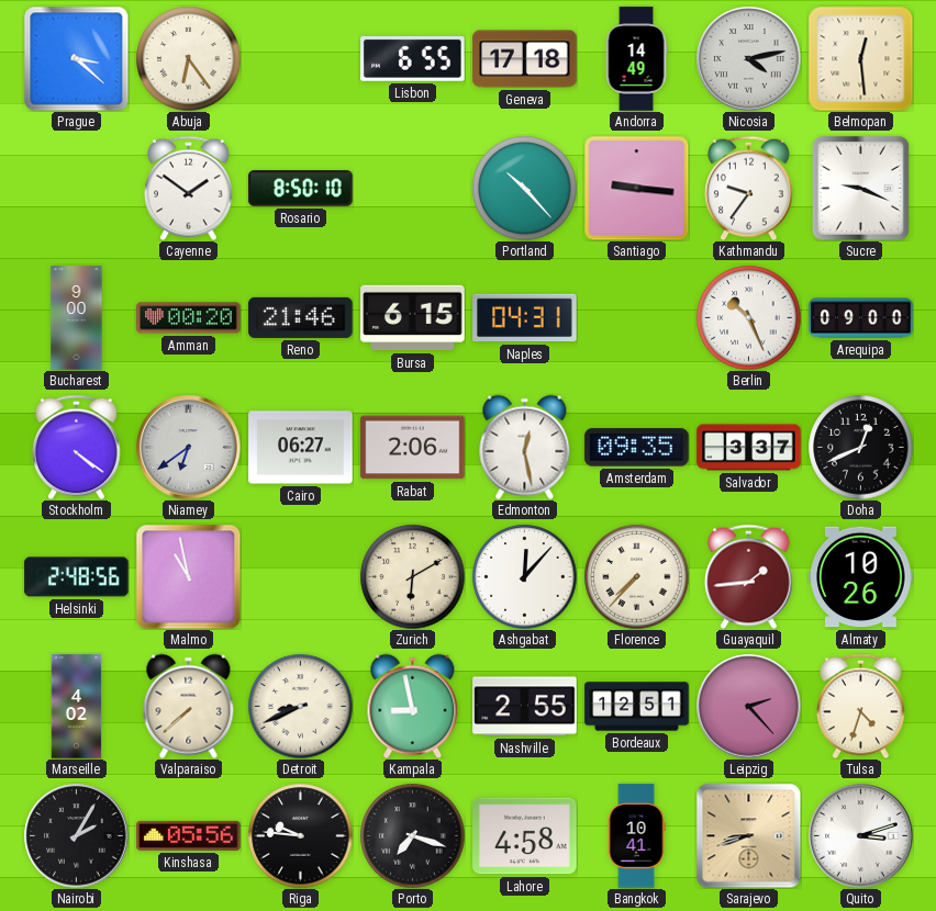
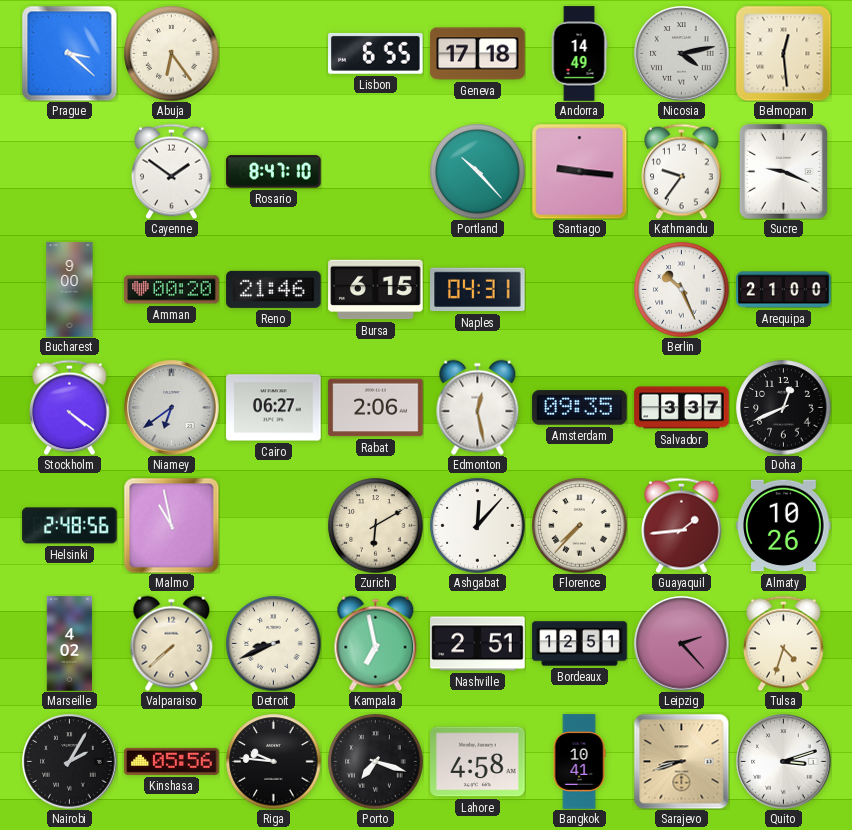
Rosario: 8:50 -> 8:47 (274, 172)
Arequipa: 09:00 -> 21:00 (784, 290)
Kampala: 8:58 -> 6:58 (376, 643)
Nashville: 2:55 -> 2:51 (478, 644)
